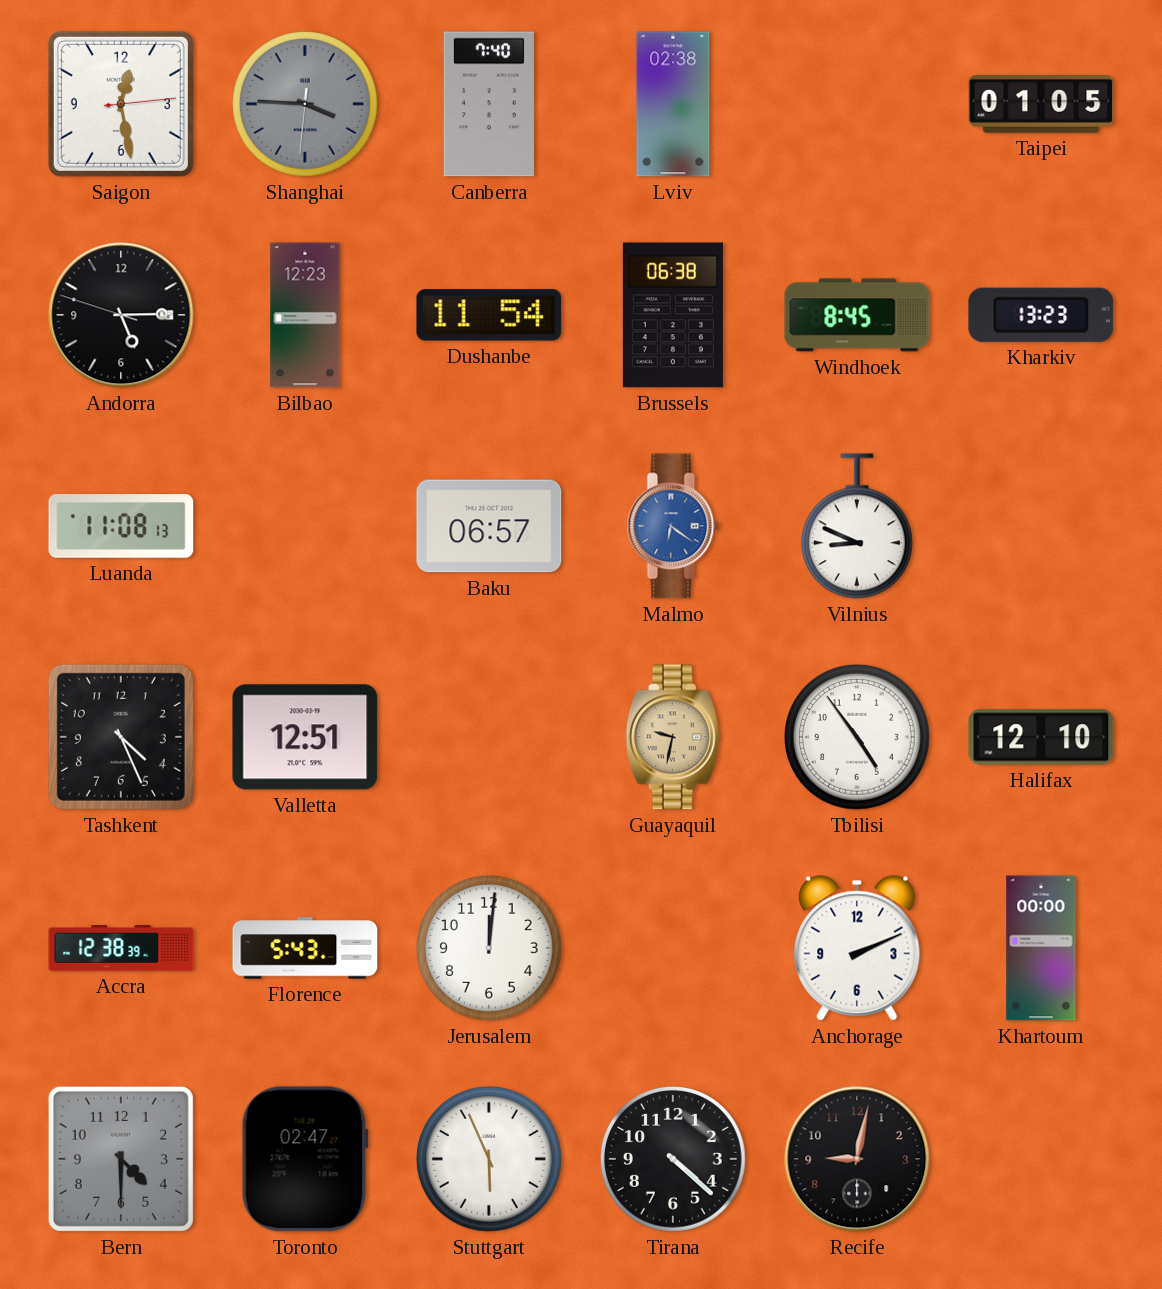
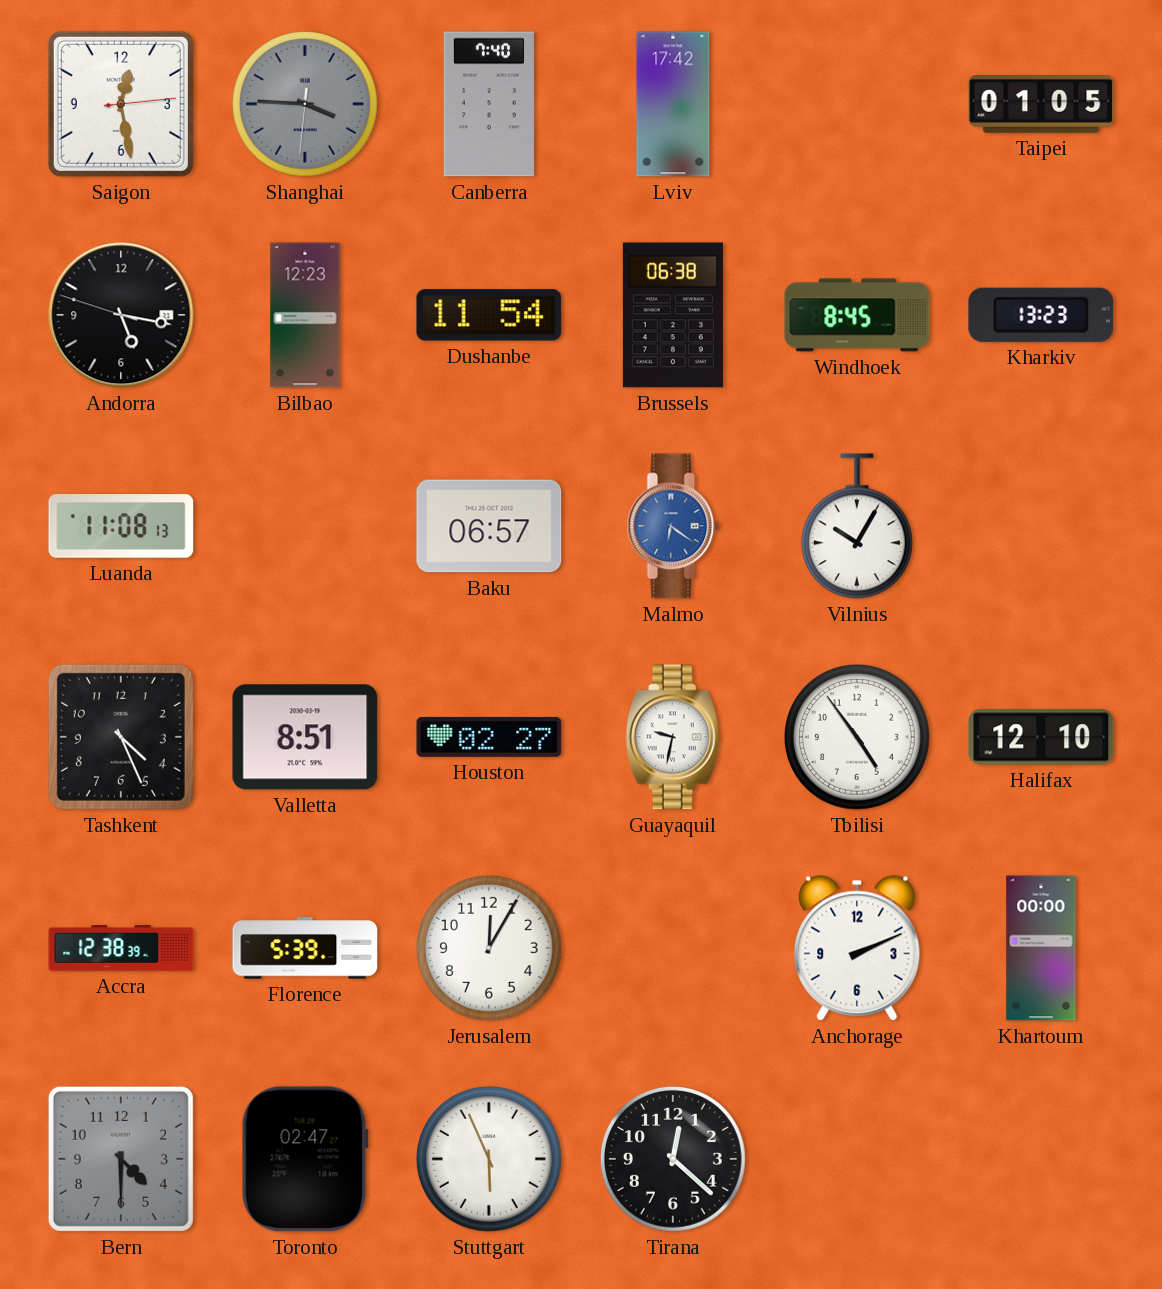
Lviv: 02:38 -> 17:42 (673, 104)
Andorra: 5:14 -> 5:16 (121, 315)
Vilnius: 8:49 -> 10:05 (857, 526)
Valletta: 12:51 -> 8:51 (305, 737)
Houston: none -> 02:27 (489, 738)
Guayaquil dial: champagne -> white (673, 737)
Florence: 5:43 -> 5:39 (305, 948)
Jerusalem: 12:01 -> 12:05 (489, 948)
Tirana: 4:22 -> 12:22 (673, 1159)
Recife: 9:02 -> none (857, 1159)
